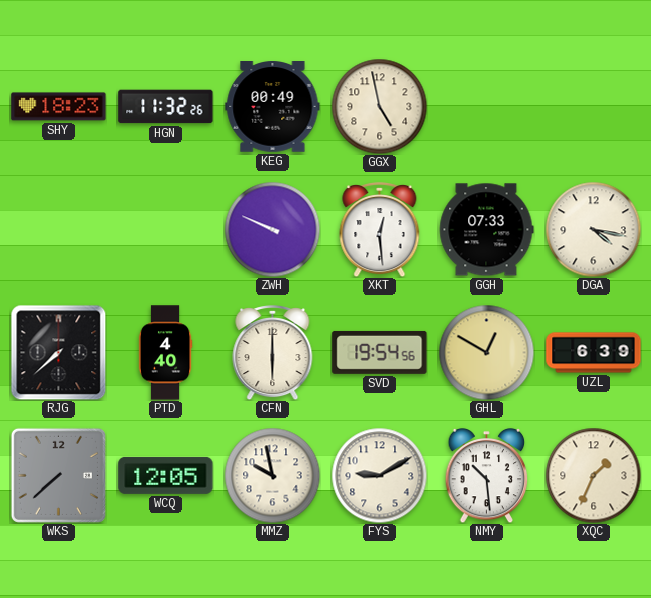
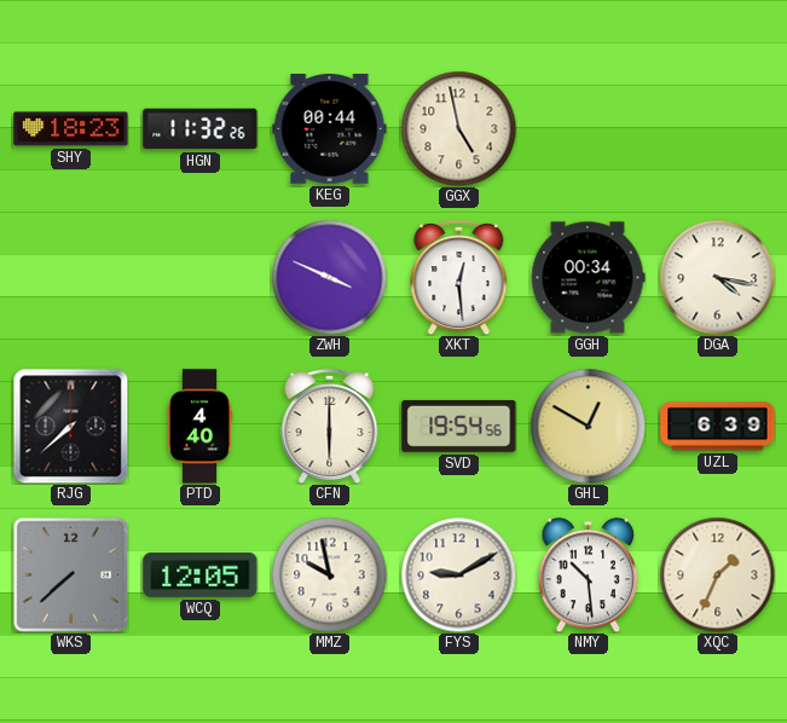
KEG: 00:49 -> 00:44 (330, 129)
ZWH: 9:49 -> 3:49 (329, 277)
GGH: 07:33 -> 00:34 (588, 278)
